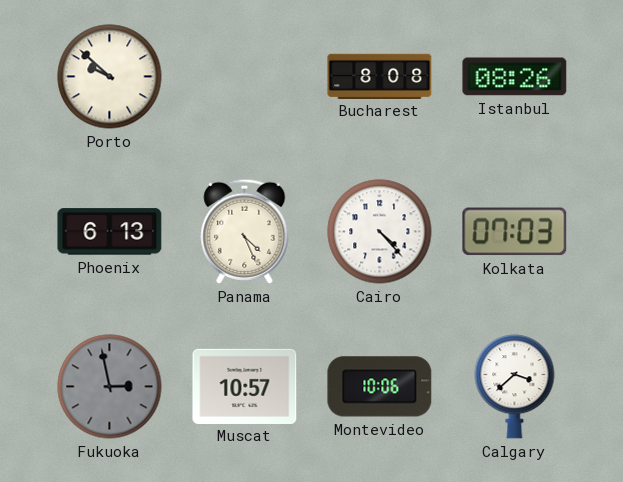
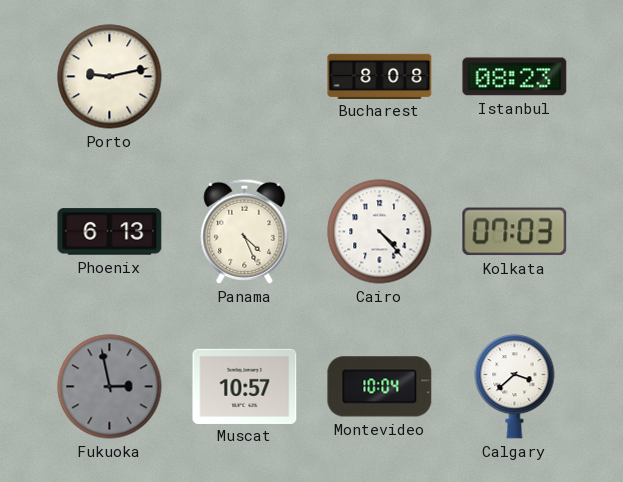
Porto: 9:52 -> 9:13 (110, 77)
Istanbul: 08:26 -> 08:23 (515, 77)
Montevideo: 10:06 -> 10:04 (380, 387)
